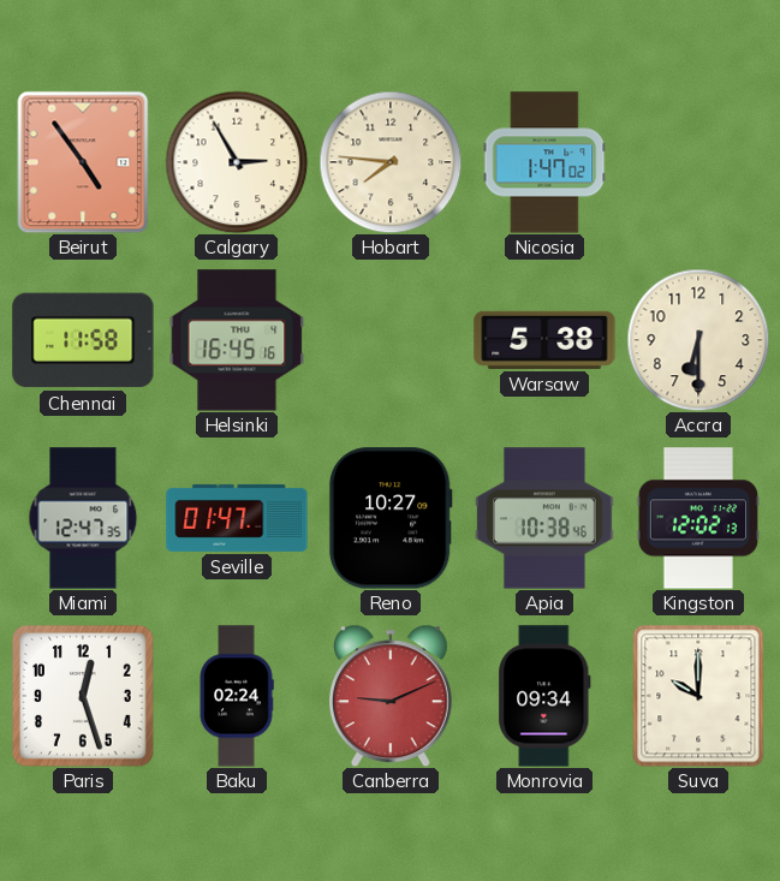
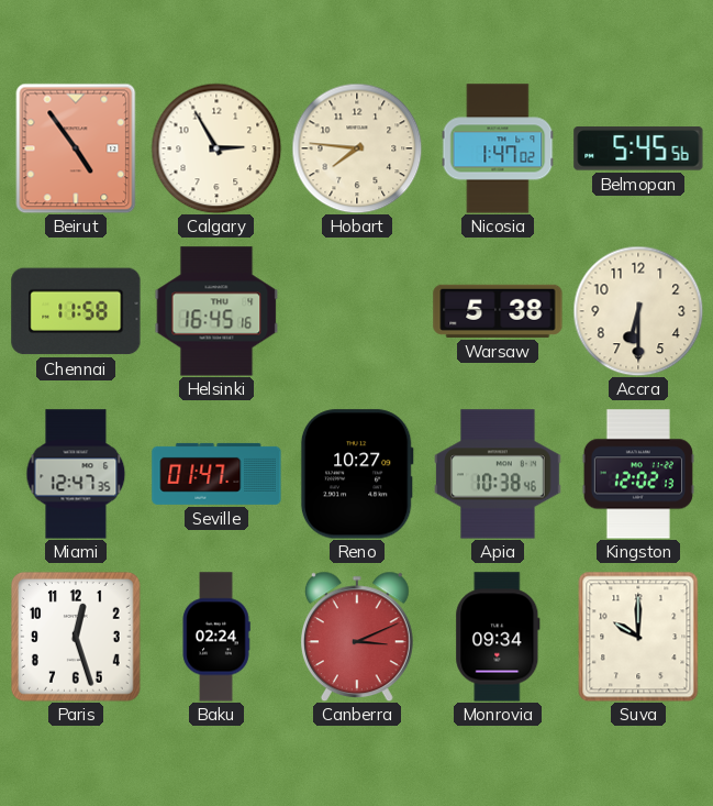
Belmopan: none -> 5:45 (638, 148)
Canberra: 9:11 -> 3:11 (357, 637)
